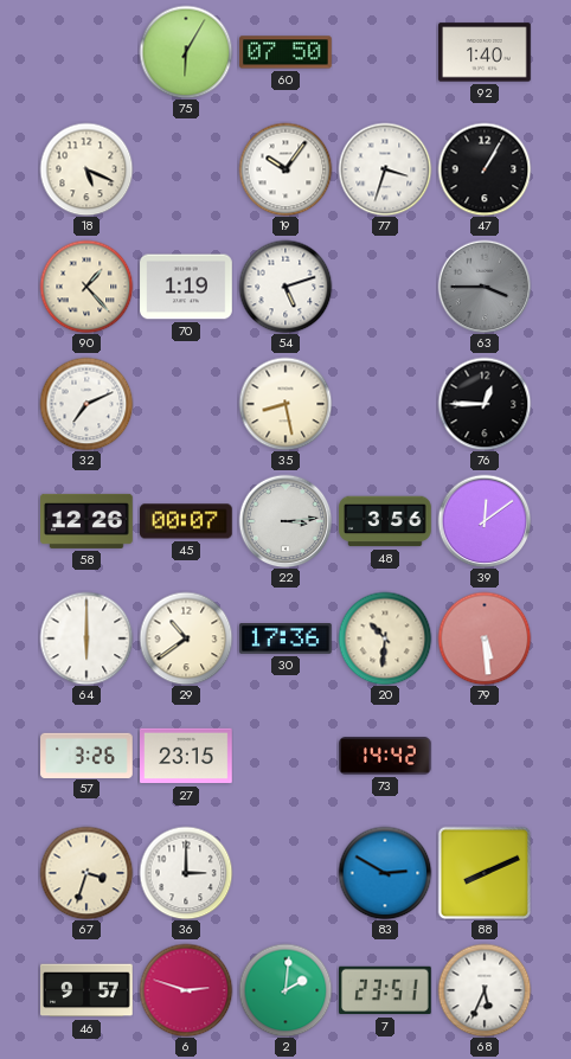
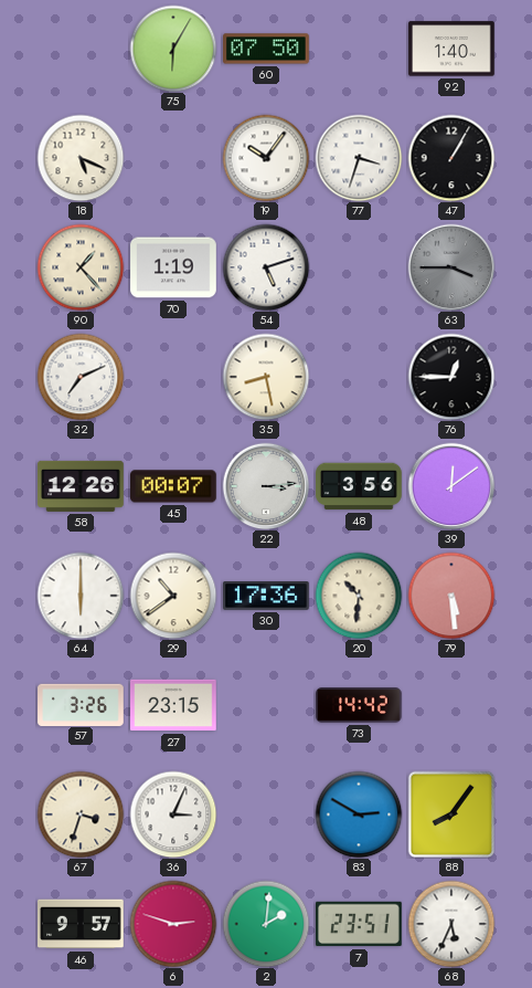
36: 3:00 -> 3:04 (173, 814)
88: 8:11 -> 8:06 (451, 814)
